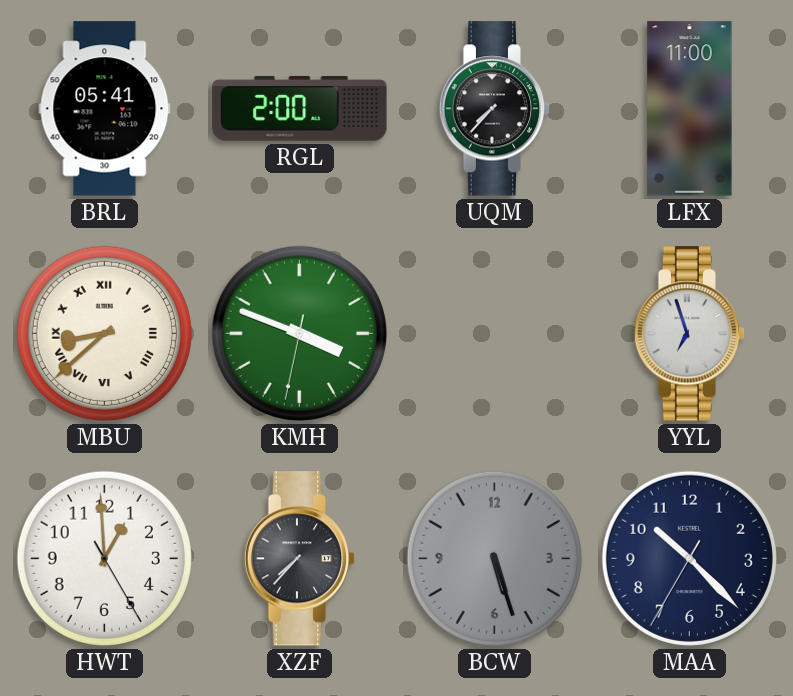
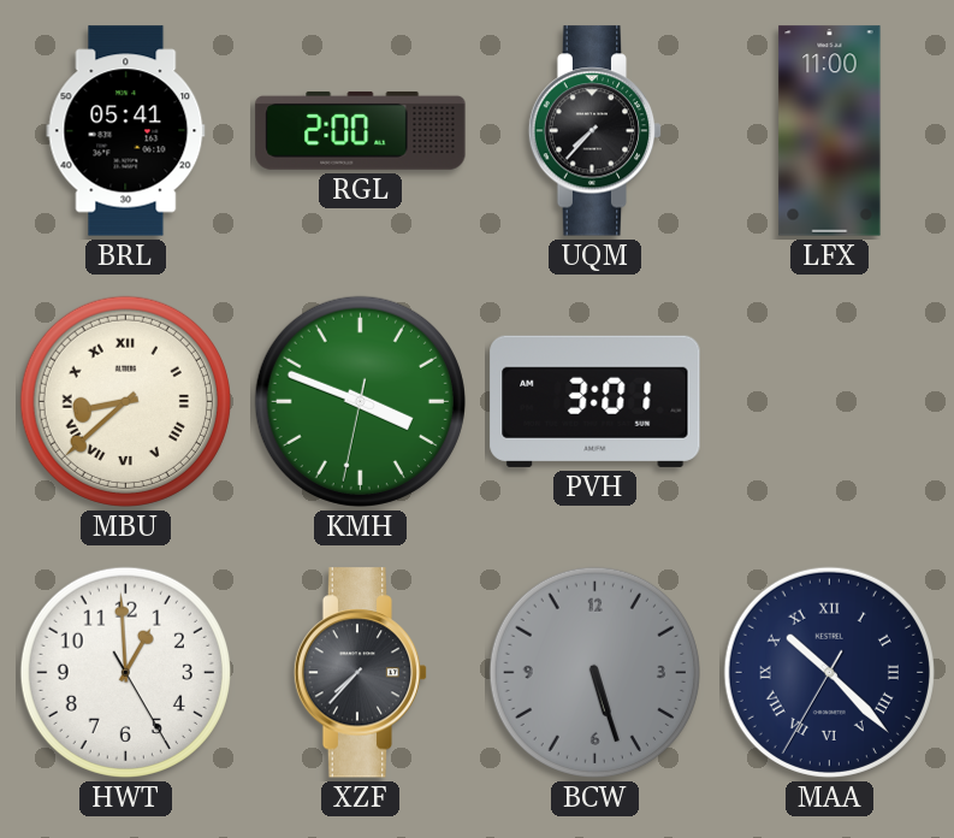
PVH: none -> 3:01 (595, 401)
YYL: 6:57 -> none (690, 334)
MAA numerals: Arabic -> Roman (829, 672)
